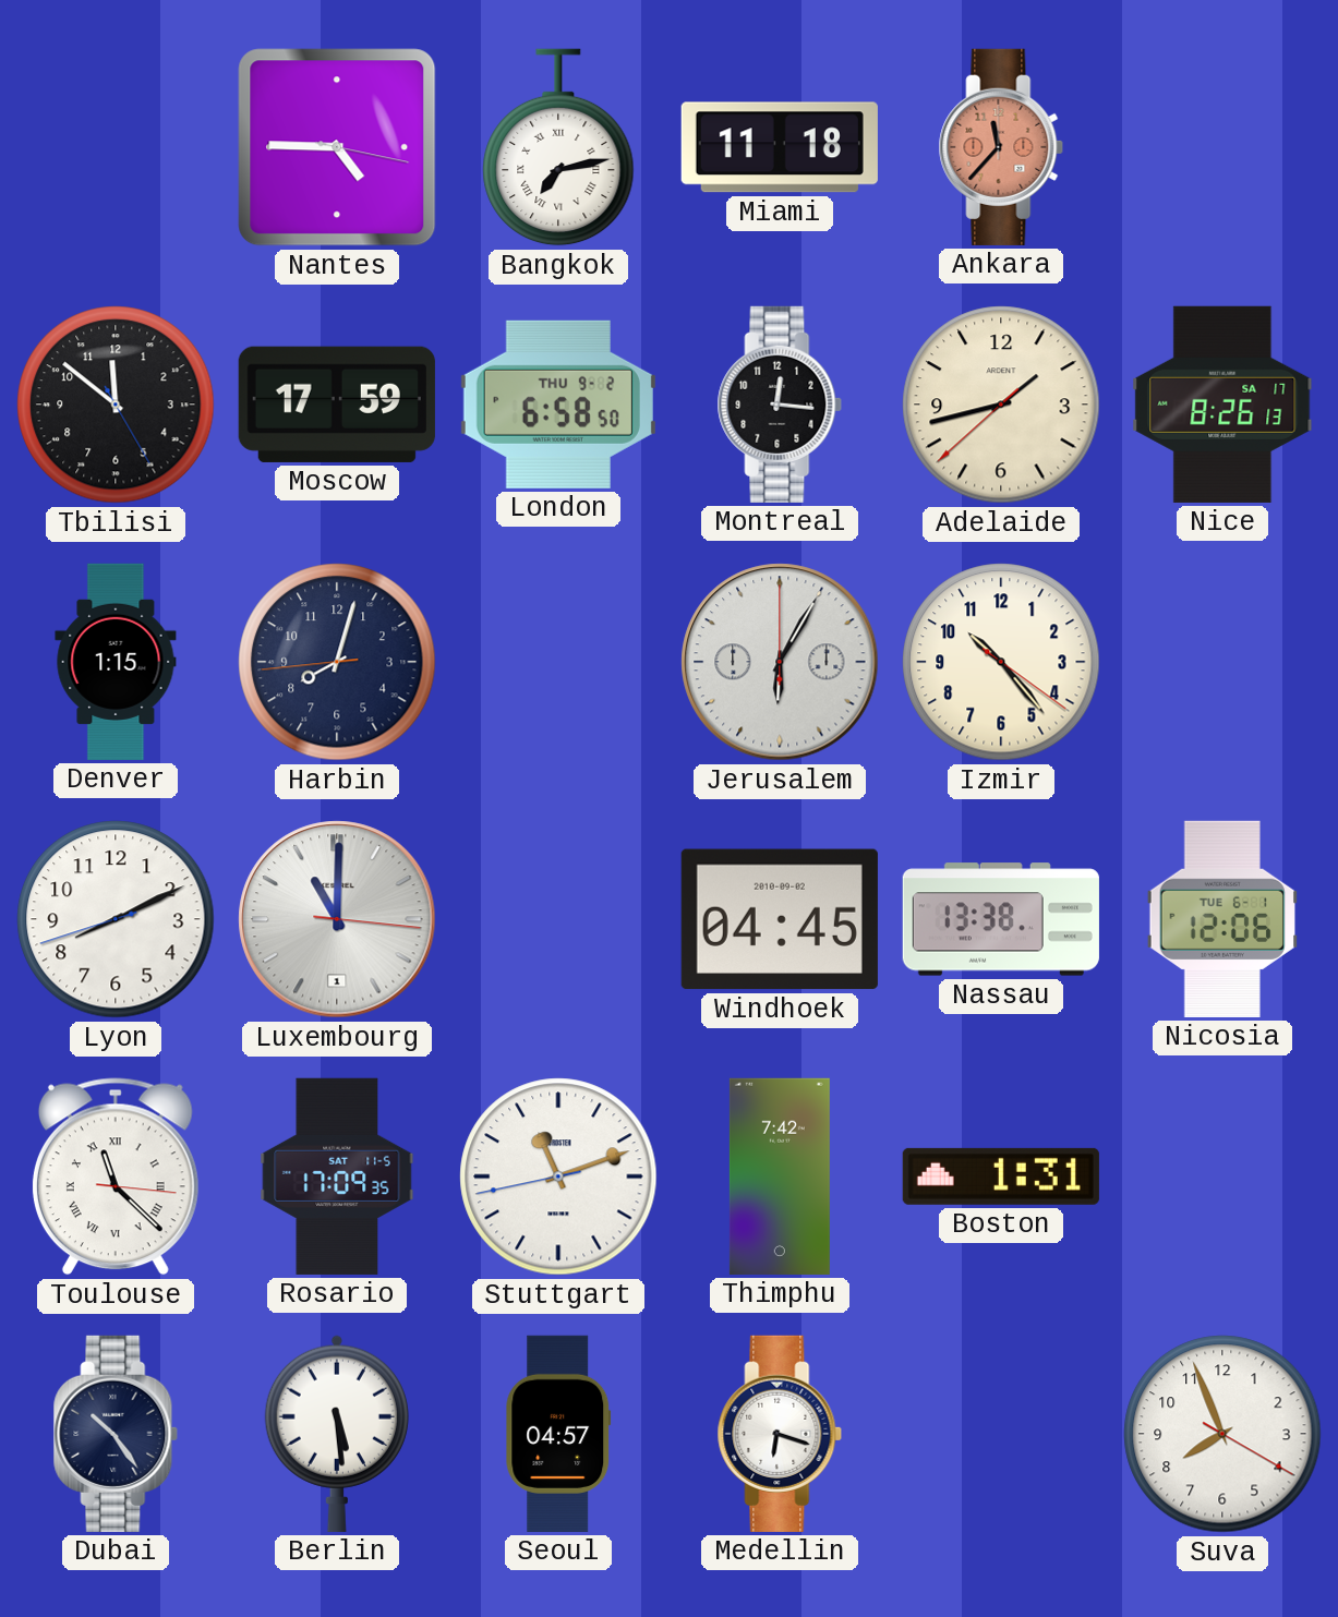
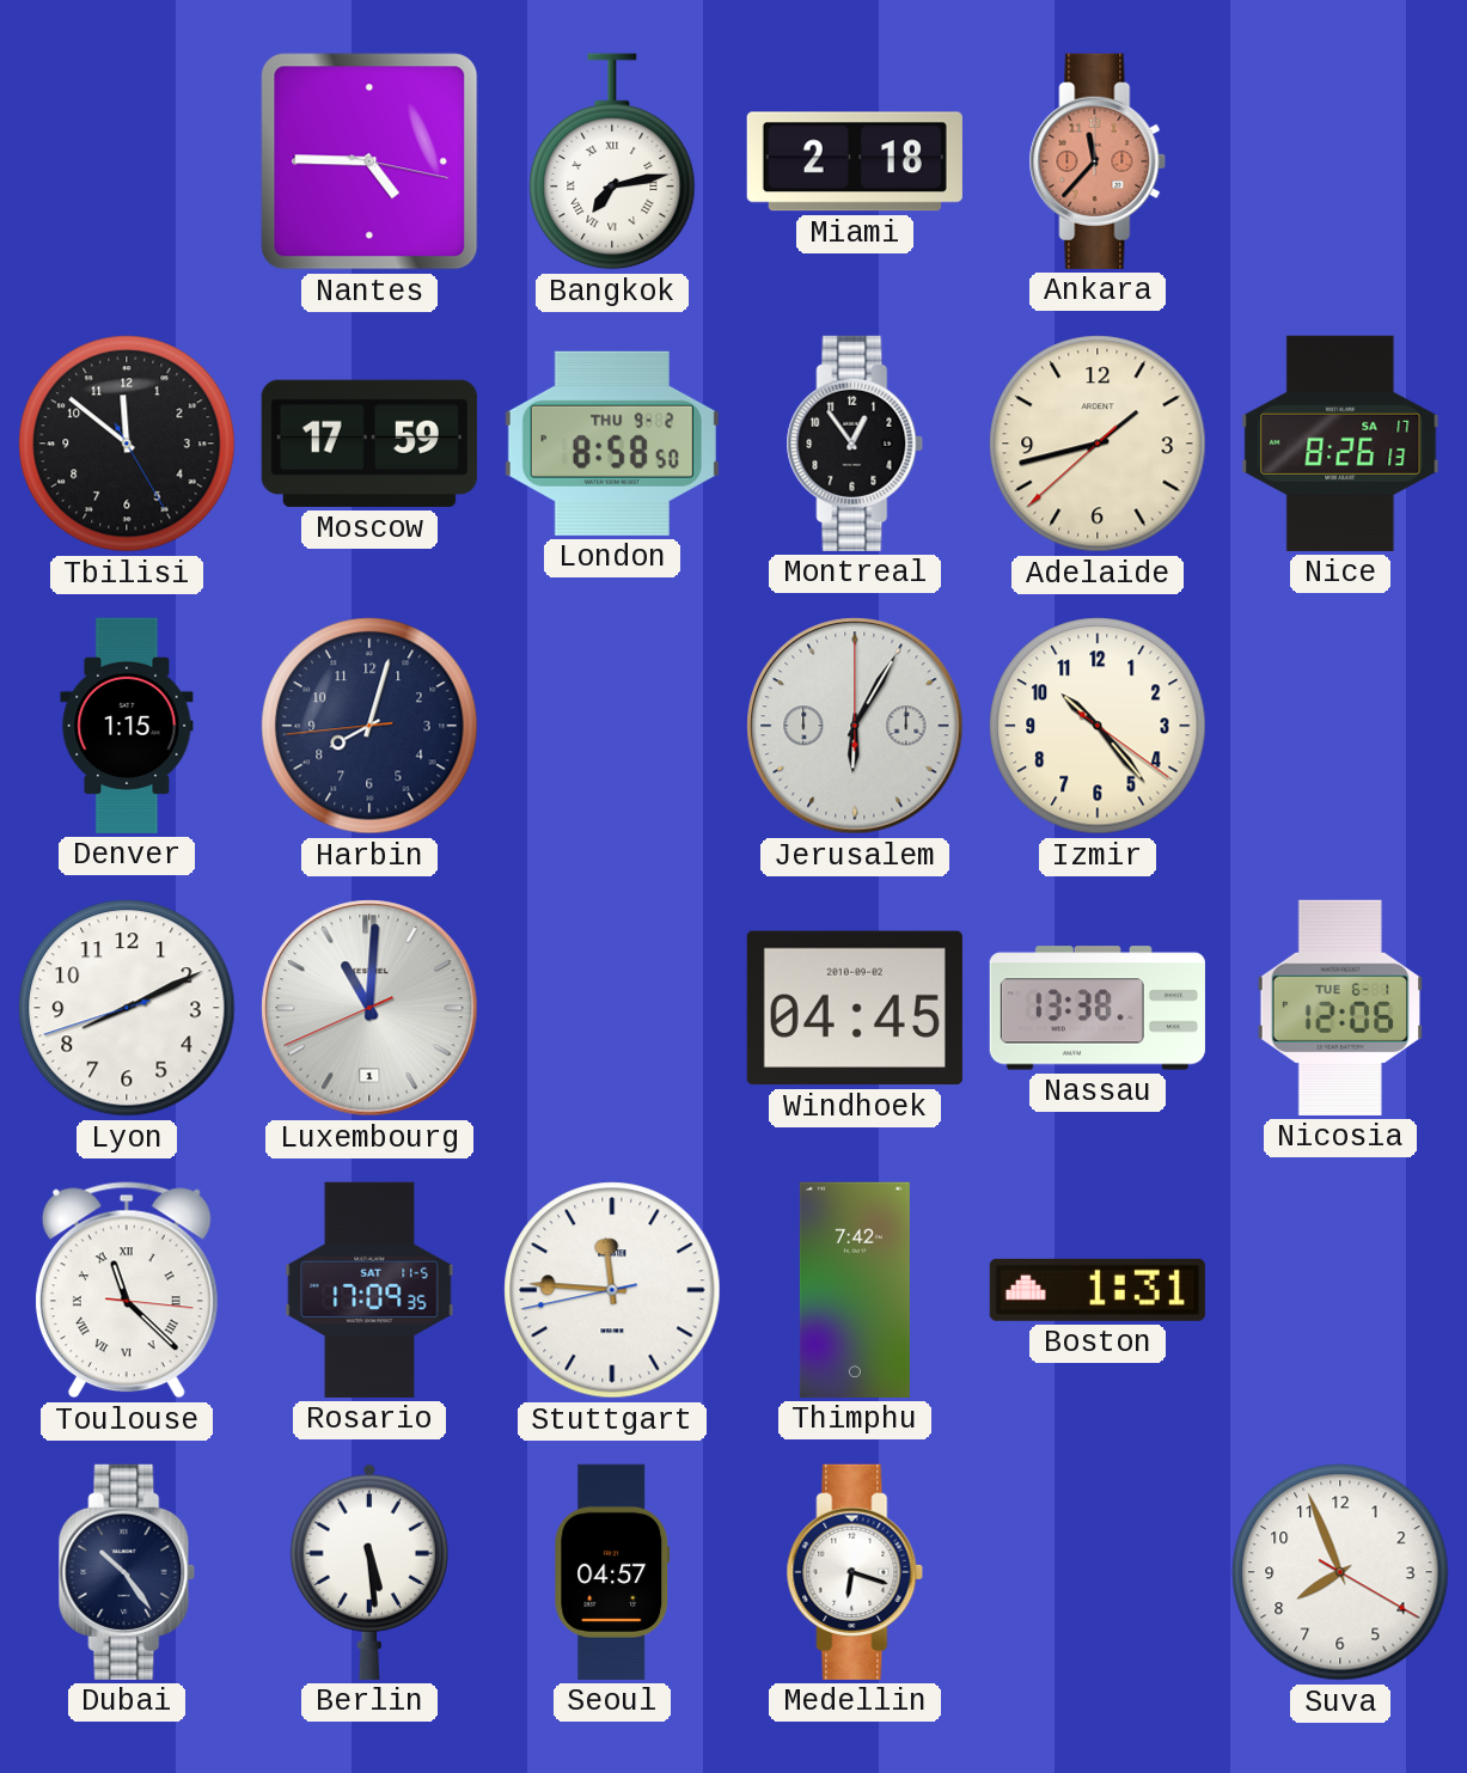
Miami: 11:18 -> 2:18 (855, 161)
London: 6:58 -> 8:58 (612, 444)
Montreal: 12:16 -> 12:54 (855, 444)
Luxembourg: 11:00:16 -> 11:00:41 (369, 1008)
Stuttgart: 11:11 -> 11:45 (612, 1290)
